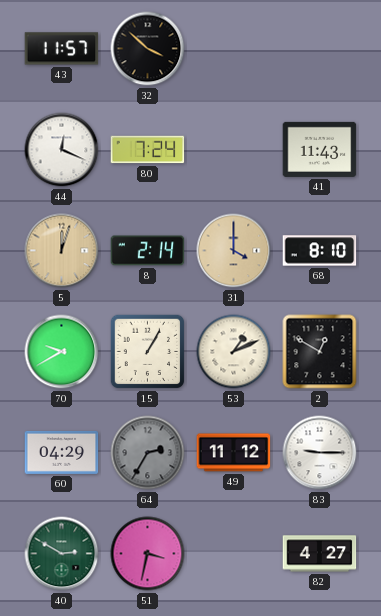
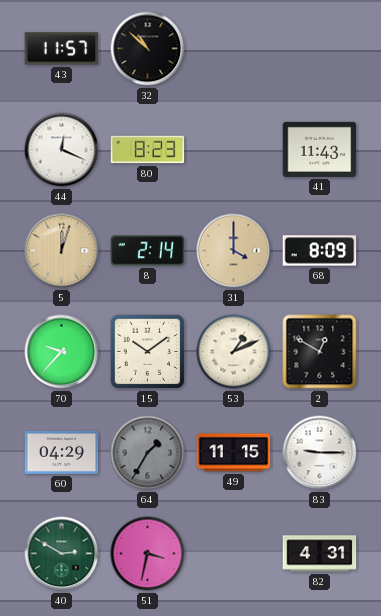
32: 3:52 -> 10:52 (148, 49)
80: 7:24 -> 8:23 (148, 150)
68: 8:10 -> 8:09 (320, 251)
70: 9:40 -> 9:37 (62, 352)
15: 1:05 -> 10:09 (148, 352)
64: 2:35 -> 1:35 (148, 453)
49: 11:12 -> 11:15 (234, 453)
82: 4:27 -> 4:31 (320, 554)
